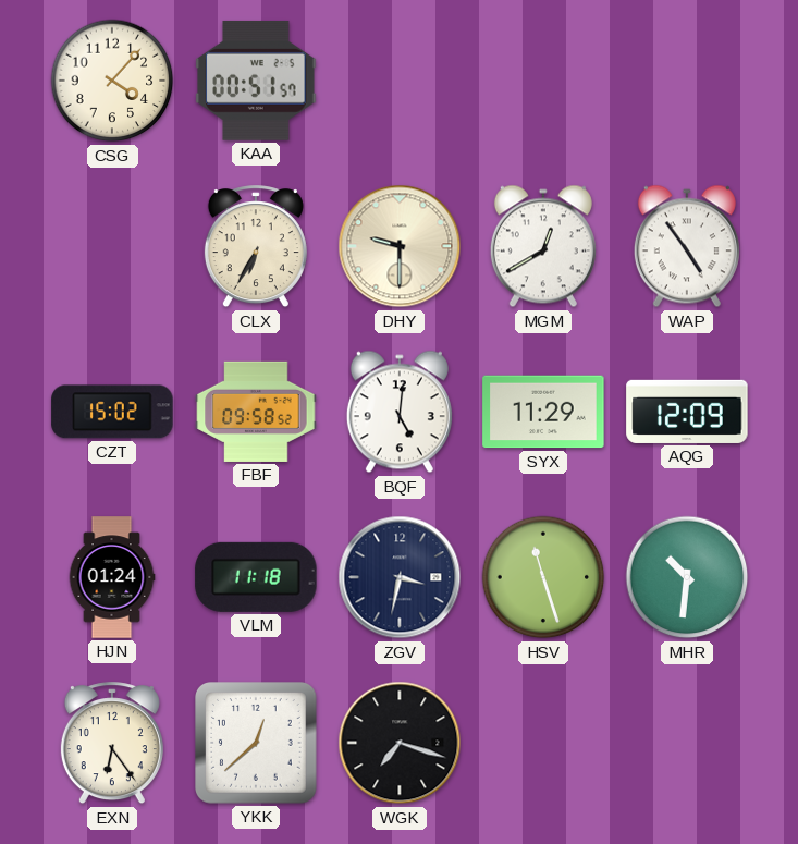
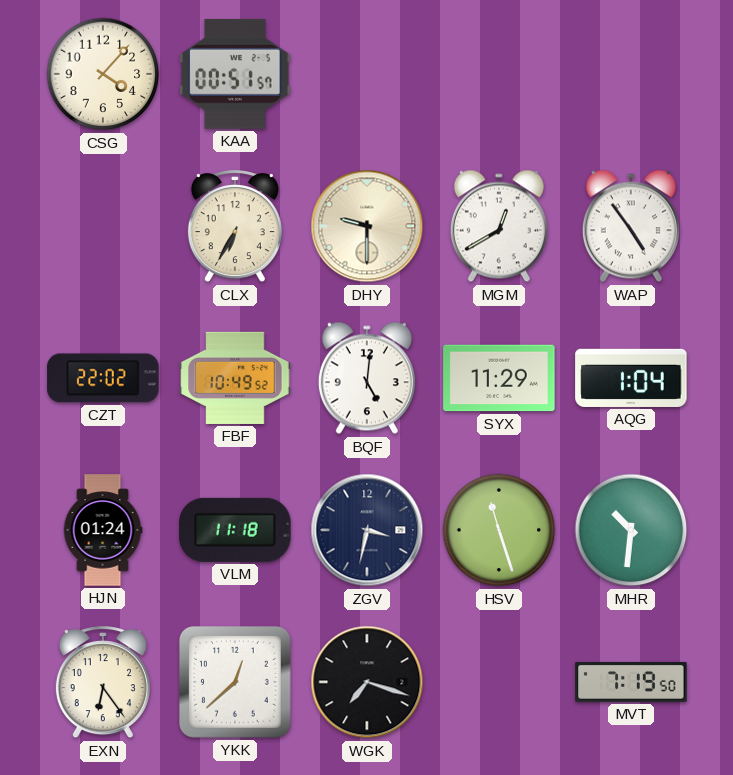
CZT: 15:02 -> 22:02 (103, 378)
FBF: 09:58 -> 10:49 (235, 378)
AQG: 12:09 -> 1:04 (631, 378)
MVT: none -> 7:19 (631, 682)
